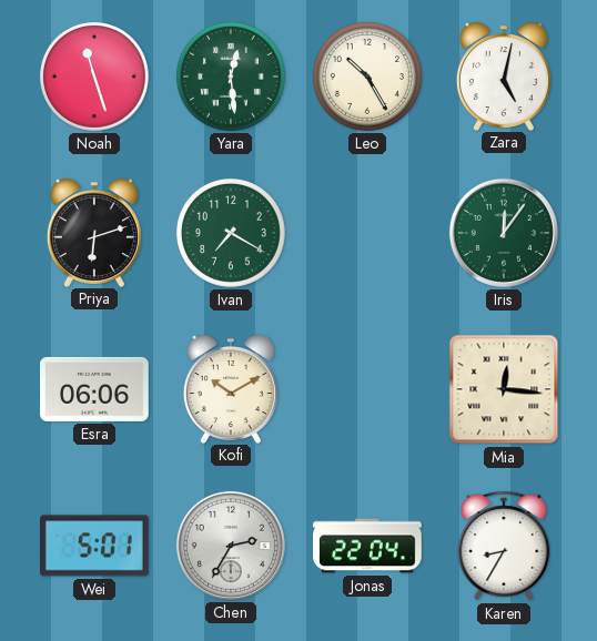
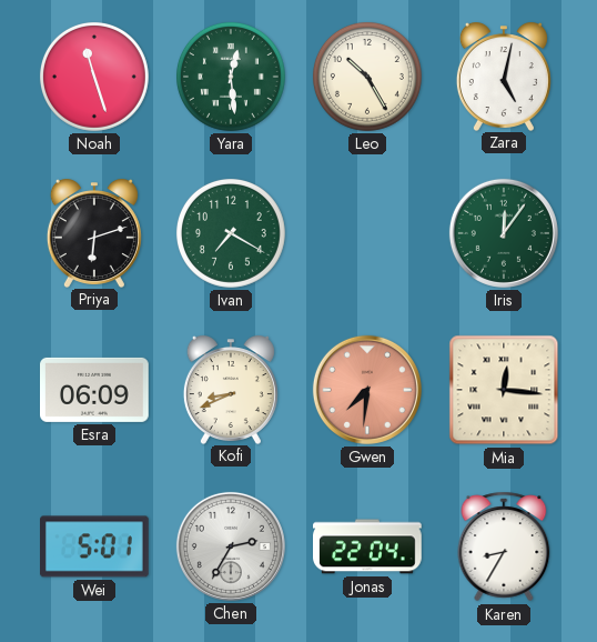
Esra: 06:06 -> 06:09 (95, 390)
Kofi: 10:10 -> 8:41 (231, 390)
Gwen: none -> 7:31 (367, 390)
